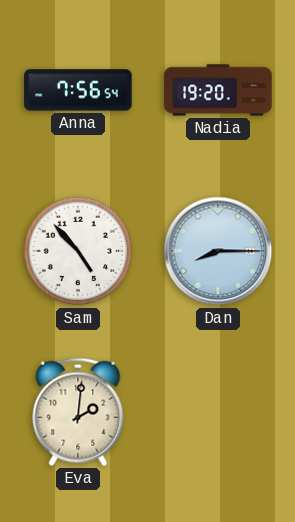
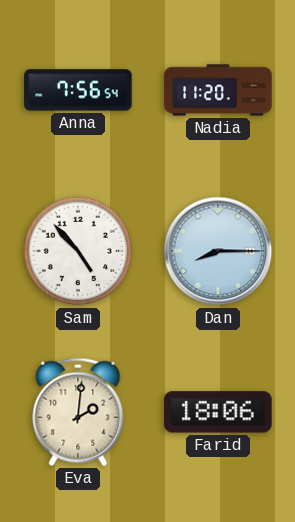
Nadia: 19:20 -> 11:20 (218, 90)
Farid: none -> 18:06 (218, 412)
